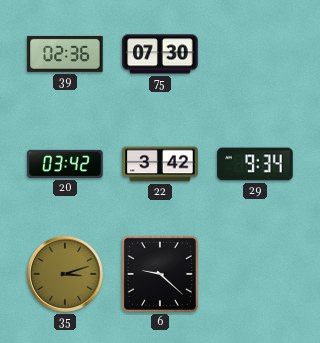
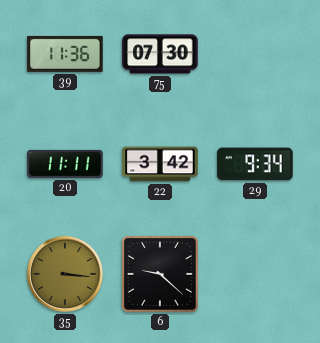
39: 02:36 -> 11:36 (65, 54)
20: 03:42 -> 11:11 (65, 164)
35: 3:12 -> 3:16 (65, 274)
